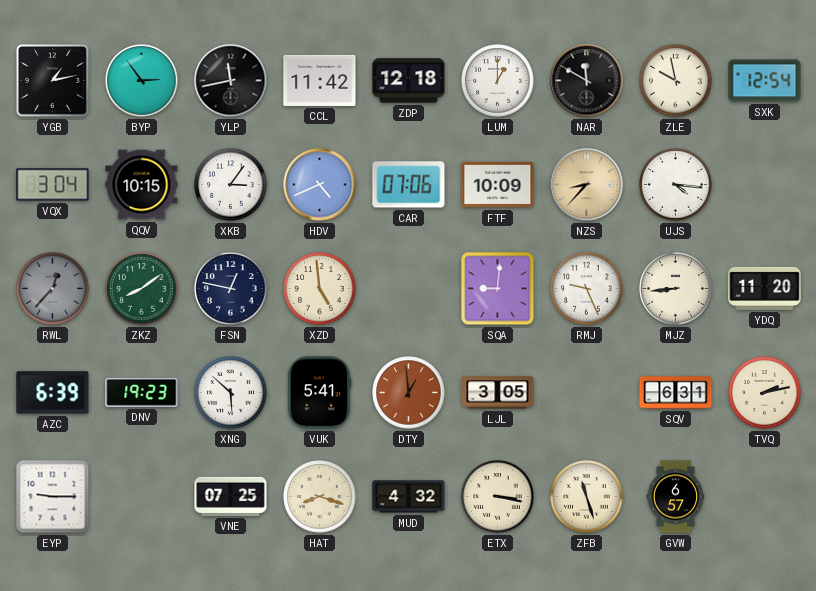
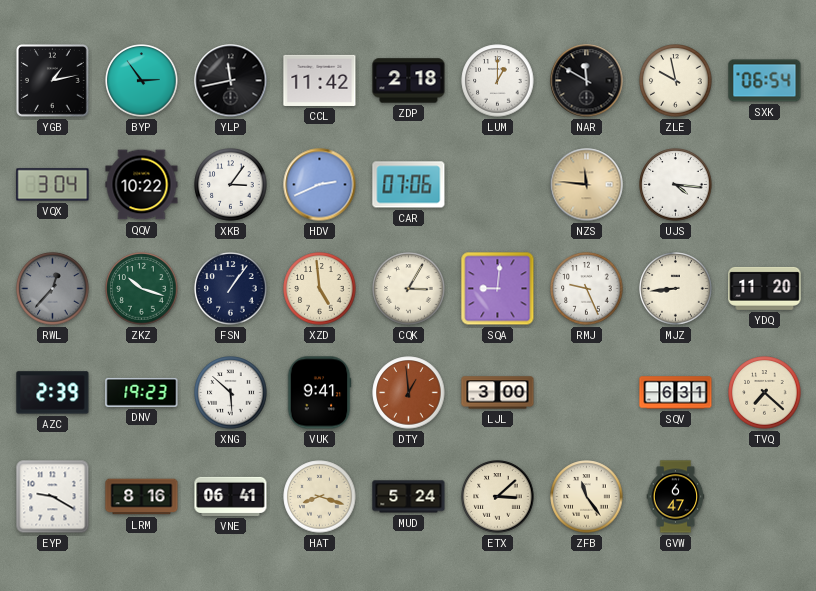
ZDP: 12:18 -> 2:18 (409, 81)
SXK: 12:54 -> 06:54 (765, 81)
QQV: 10:15 -> 10:22 (142, 185)
HDV: 4:41 -> 2:41 (320, 185)
FTF: 10:09 -> none (498, 185)
NZS: 8:37 -> 11:46 (587, 185)
ZKZ: 8:09 -> 10:18 (142, 289)
FSN: 12:47 -> 1:06 (231, 289)
CQK: none -> 3:05 (409, 289)
AZC: 6:39 -> 2:39 (53, 393)
VUK: 5:41 -> 9:41 (319, 393)
LJL: 3:05 -> 3:00 (498, 393)
TVQ: 2:13 -> 7:22 (765, 393)
EYP: 9:15 -> 9:20 (53, 497)
LRM: none -> 8:16 (142, 497)
VNE: 07:25 -> 06:41 (231, 496)
MUD: 4:32 -> 5:24 (409, 497)
ETX: 3:17 -> 3:08 (498, 497)
ZFB: 11:27 -> 11:24 (587, 497)
GVW: 6:57 -> 6:47 (676, 497)
